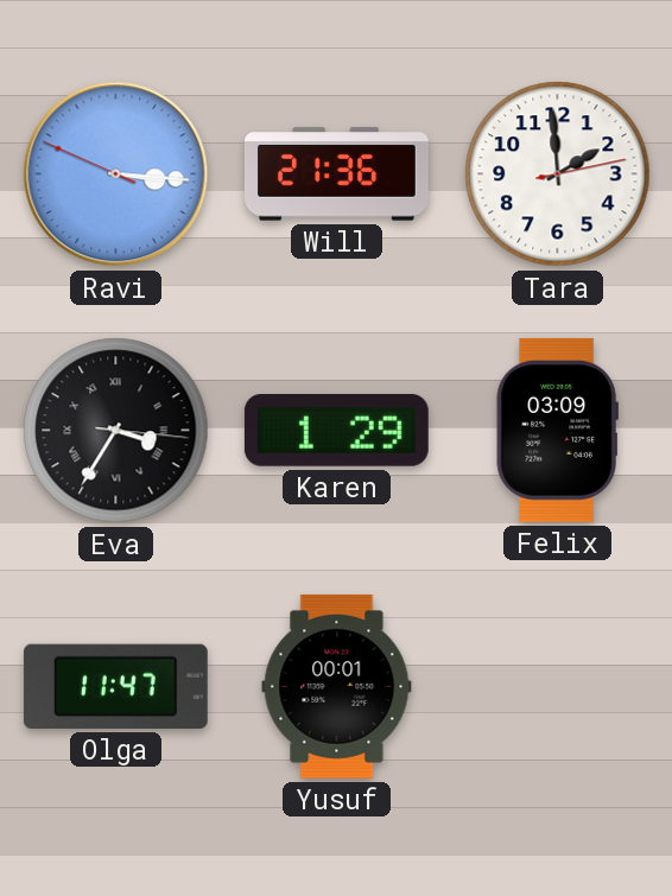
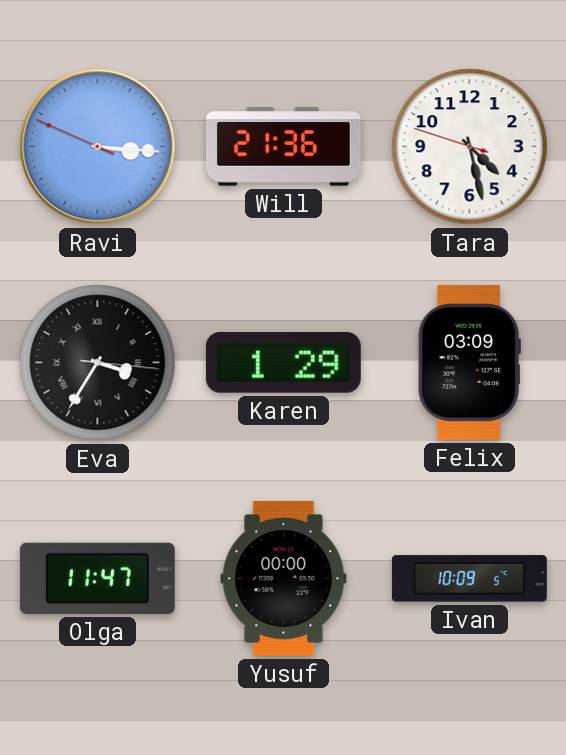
Tara: 1:59 -> 4:27 (470, 147)
Yusuf: 00:01 -> 00:00 (284, 578)
Ivan: none -> 10:09 (469, 579)
